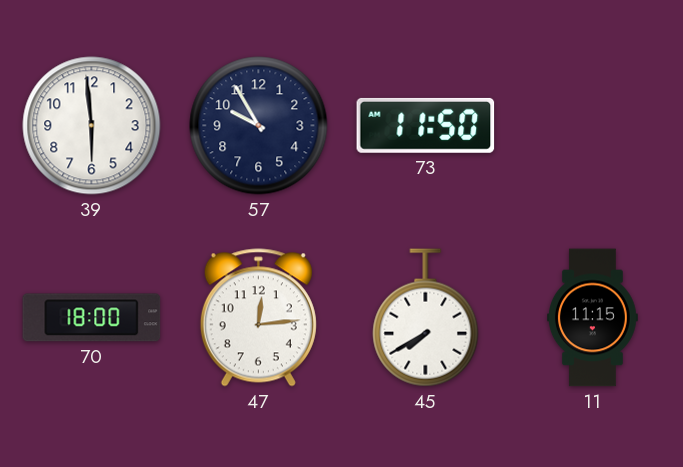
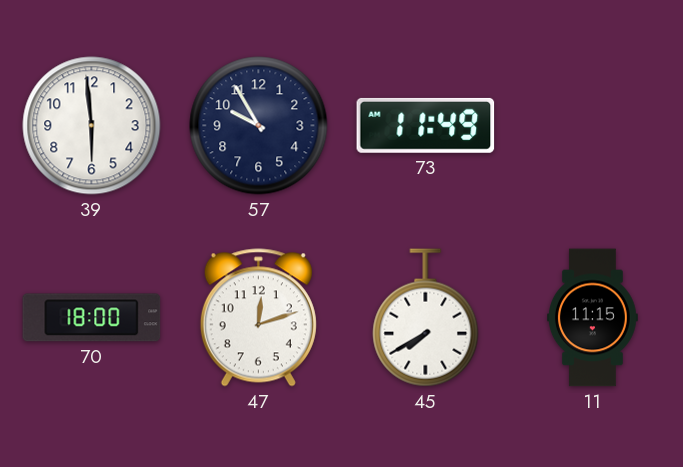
73: 11:50 -> 11:49 (426, 125)
47: 12:14 -> 12:12 (258, 318)
